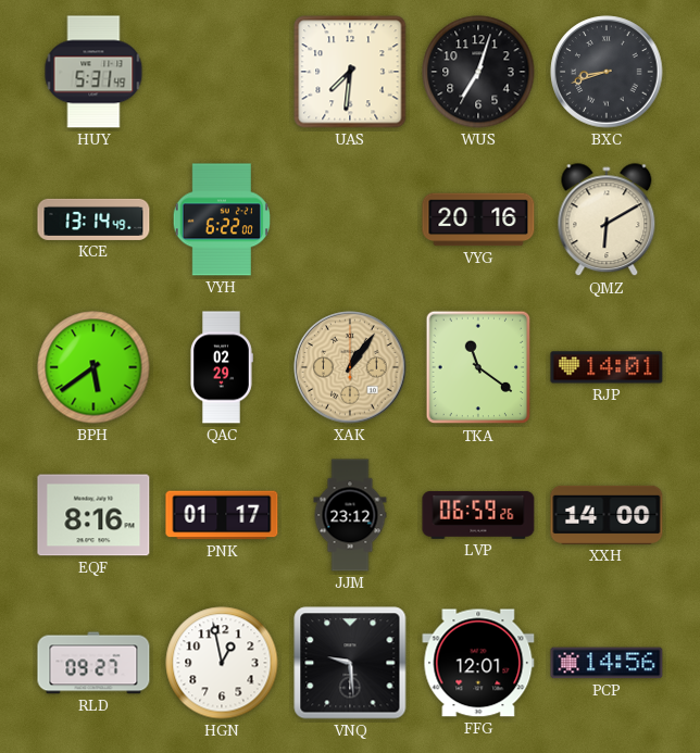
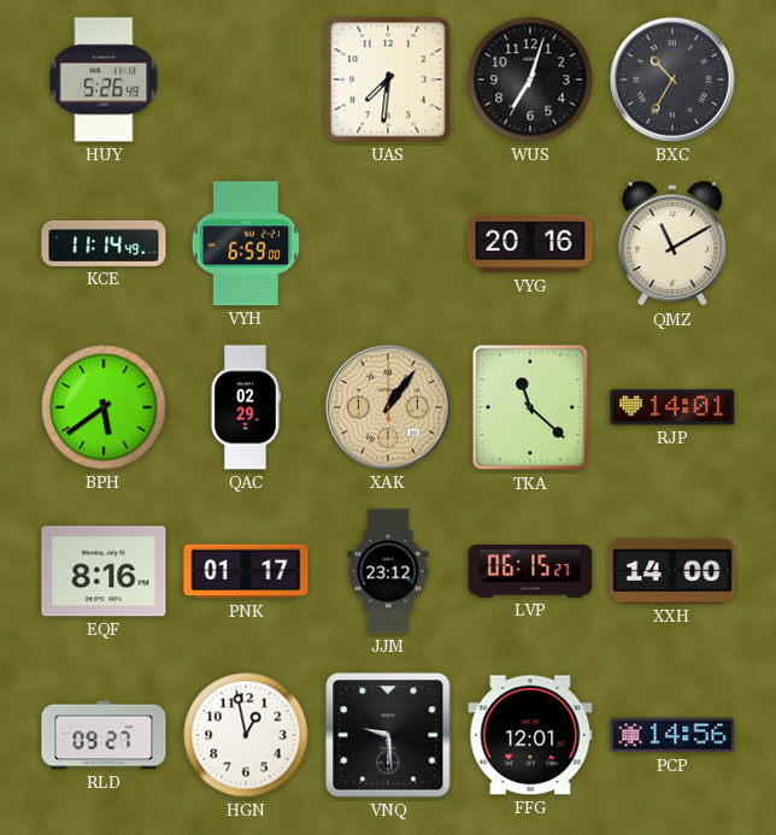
HUY: 5:31 -> 5:26 (104, 80)
BXC: 8:42 -> 10:35 (672, 80)
KCE: 13:14 -> 11:14 (104, 243)
VYH: 6:22 -> 6:59 (245, 243)
QMZ: 6:10 -> 11:10 (672, 245)
TKA: 11:21 -> 11:22 (530, 407)
LVP: 06:59 -> 06:15 (530, 571)
